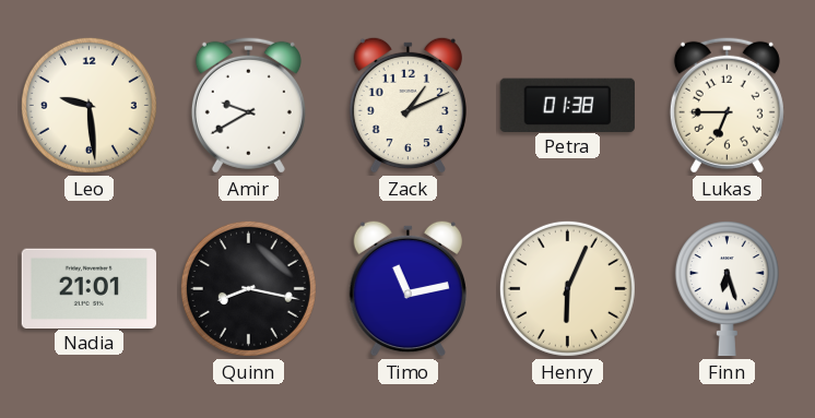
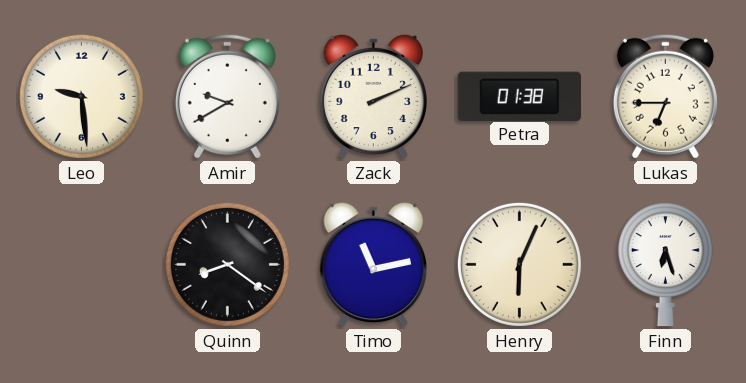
Zack: 1:11 -> 2:11 (373, 96)
Nadia: 21:01 -> none (90, 288)
Quinn: 8:17 -> 8:21 (227, 264)
